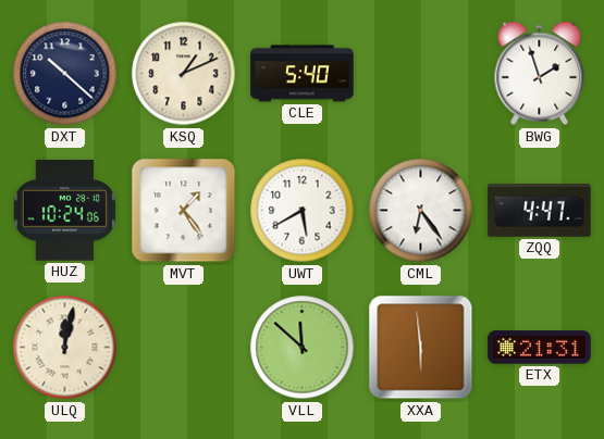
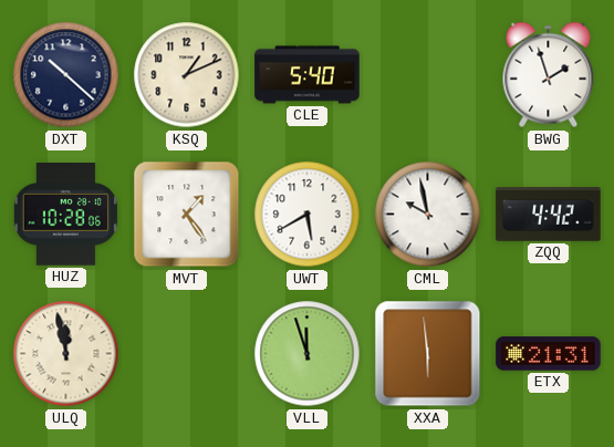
HUZ: 10:24 -> 10:28 (65, 215)
CML: 6:24 -> 9:58 (428, 215)
ZQQ: 4:47 -> 4:42 (549, 215)
ULQ: 12:02 -> 11:58 (66, 354)
VLL: 11:52 -> 11:57 (308, 354)
